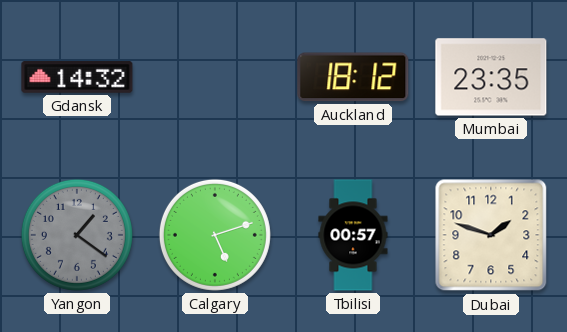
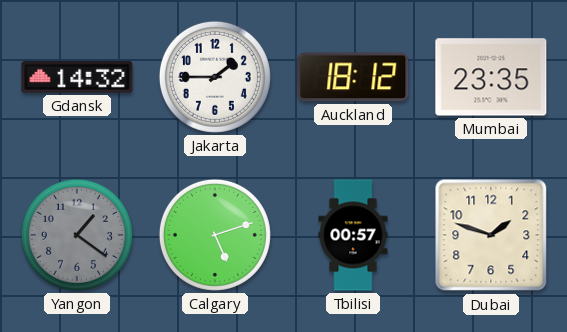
Jakarta: none -> 1:45 (215, 77)
